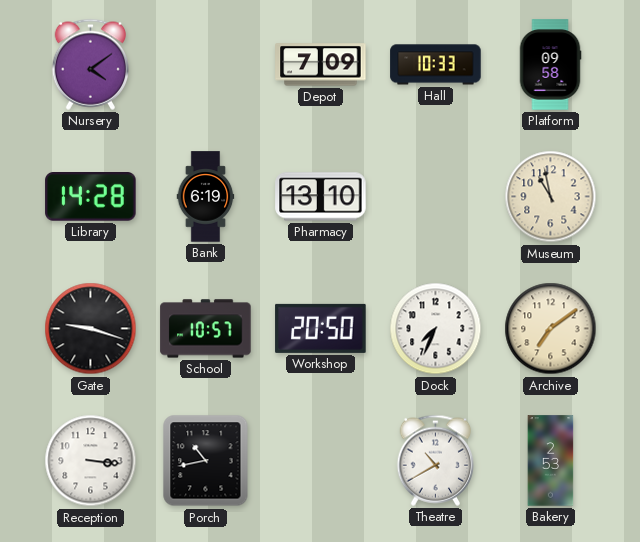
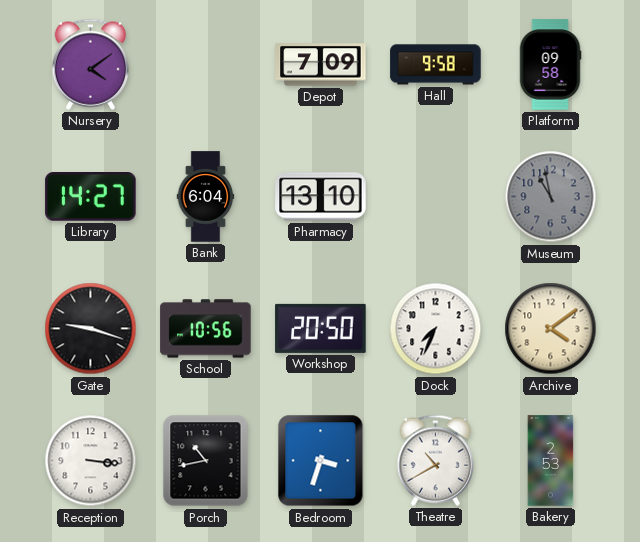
Hall: 10:33 -> 9:58 (436, 65)
Library: 14:28 -> 14:27 (91, 197)
Bank: 6:19 -> 6:04 (206, 197)
Museum dial: cream -> grey (551, 197)
School: 10:57 -> 10:56 (206, 329)
Archive: 7:09 -> 4:09 (551, 329)
Bedroom: none -> 3:33 (321, 461)
